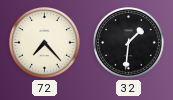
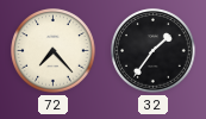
32: 1:31 -> 1:36 (154, 51)
